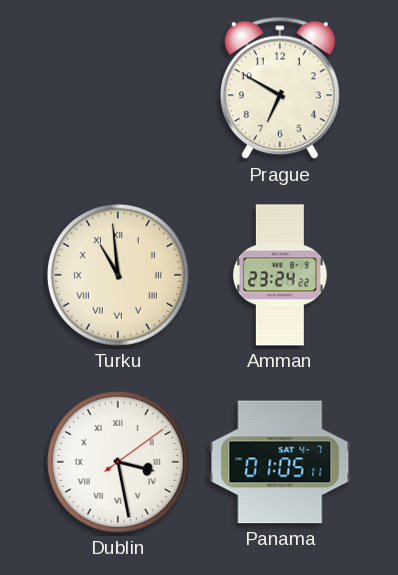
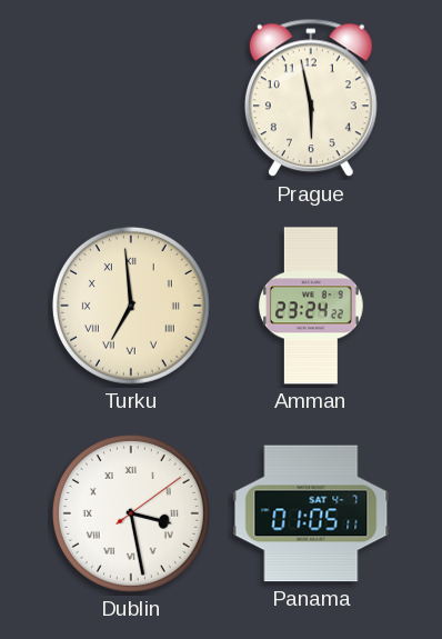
Prague: 6:50 -> 5:58 (311, 98)
Turku: 10:59 -> 6:59 (131, 306)
